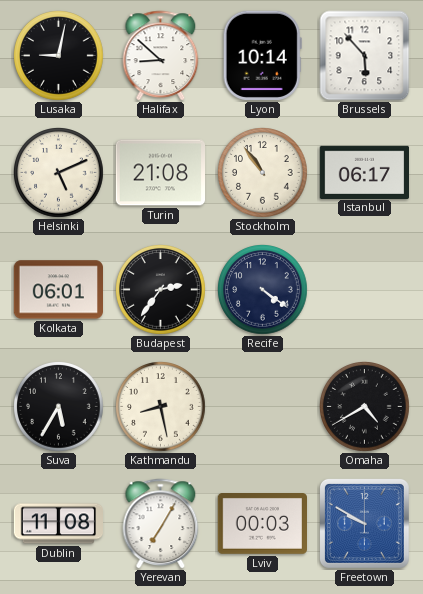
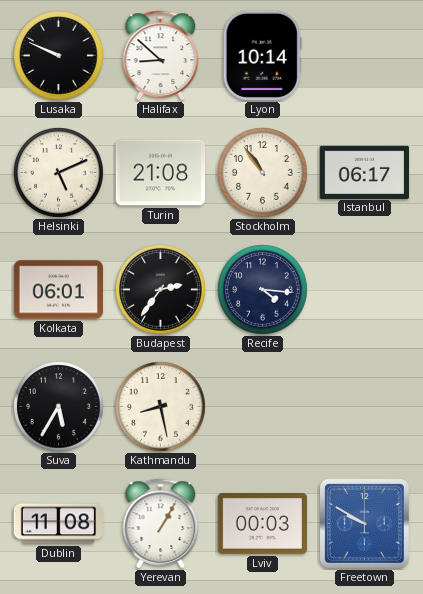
Lusaka: 9:02 -> 9:49 (59, 56)
Brussels: 5:53 -> none (365, 56)
Recife: 4:21 -> 4:16 (263, 290)
Omaha: 4:40 -> none (365, 407)
Yerevan: 7:05 -> 1:05 (161, 523)
